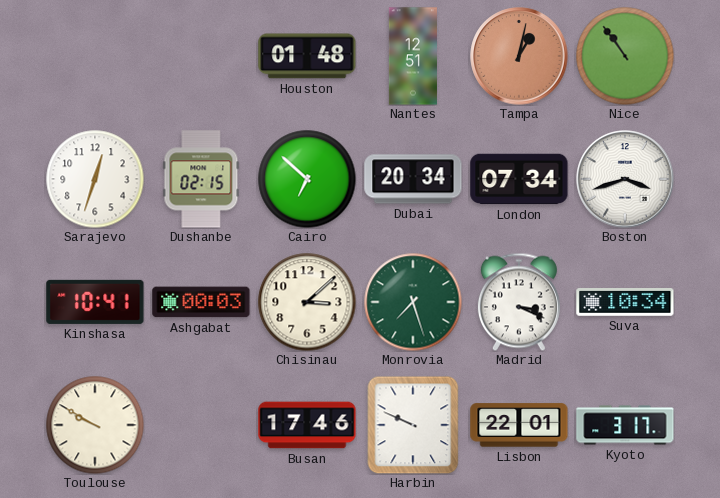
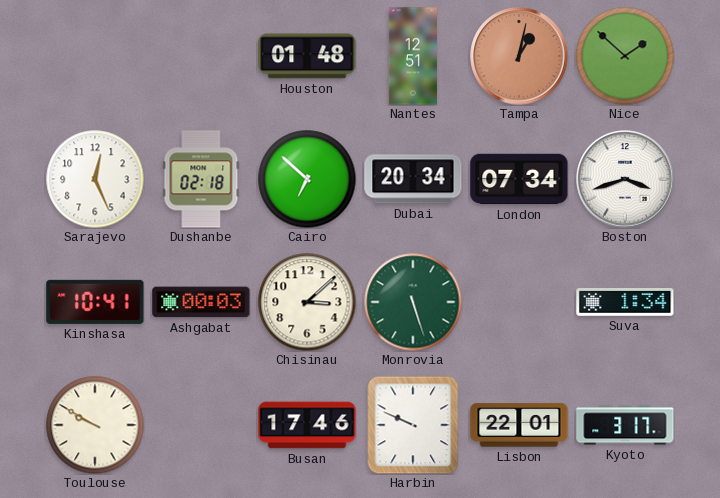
Nice: 10:54 -> 1:52 (625, 56)
Sarajevo: 12:33 -> 12:26 (95, 179)
Dushanbe: 02:15 -> 02:18 (201, 179)
Monrovia: 7:27 -> 5:27 (413, 302)
Madrid: 3:19 -> none (519, 302)
Suva: 10:34 -> 1:34 (625, 303)
